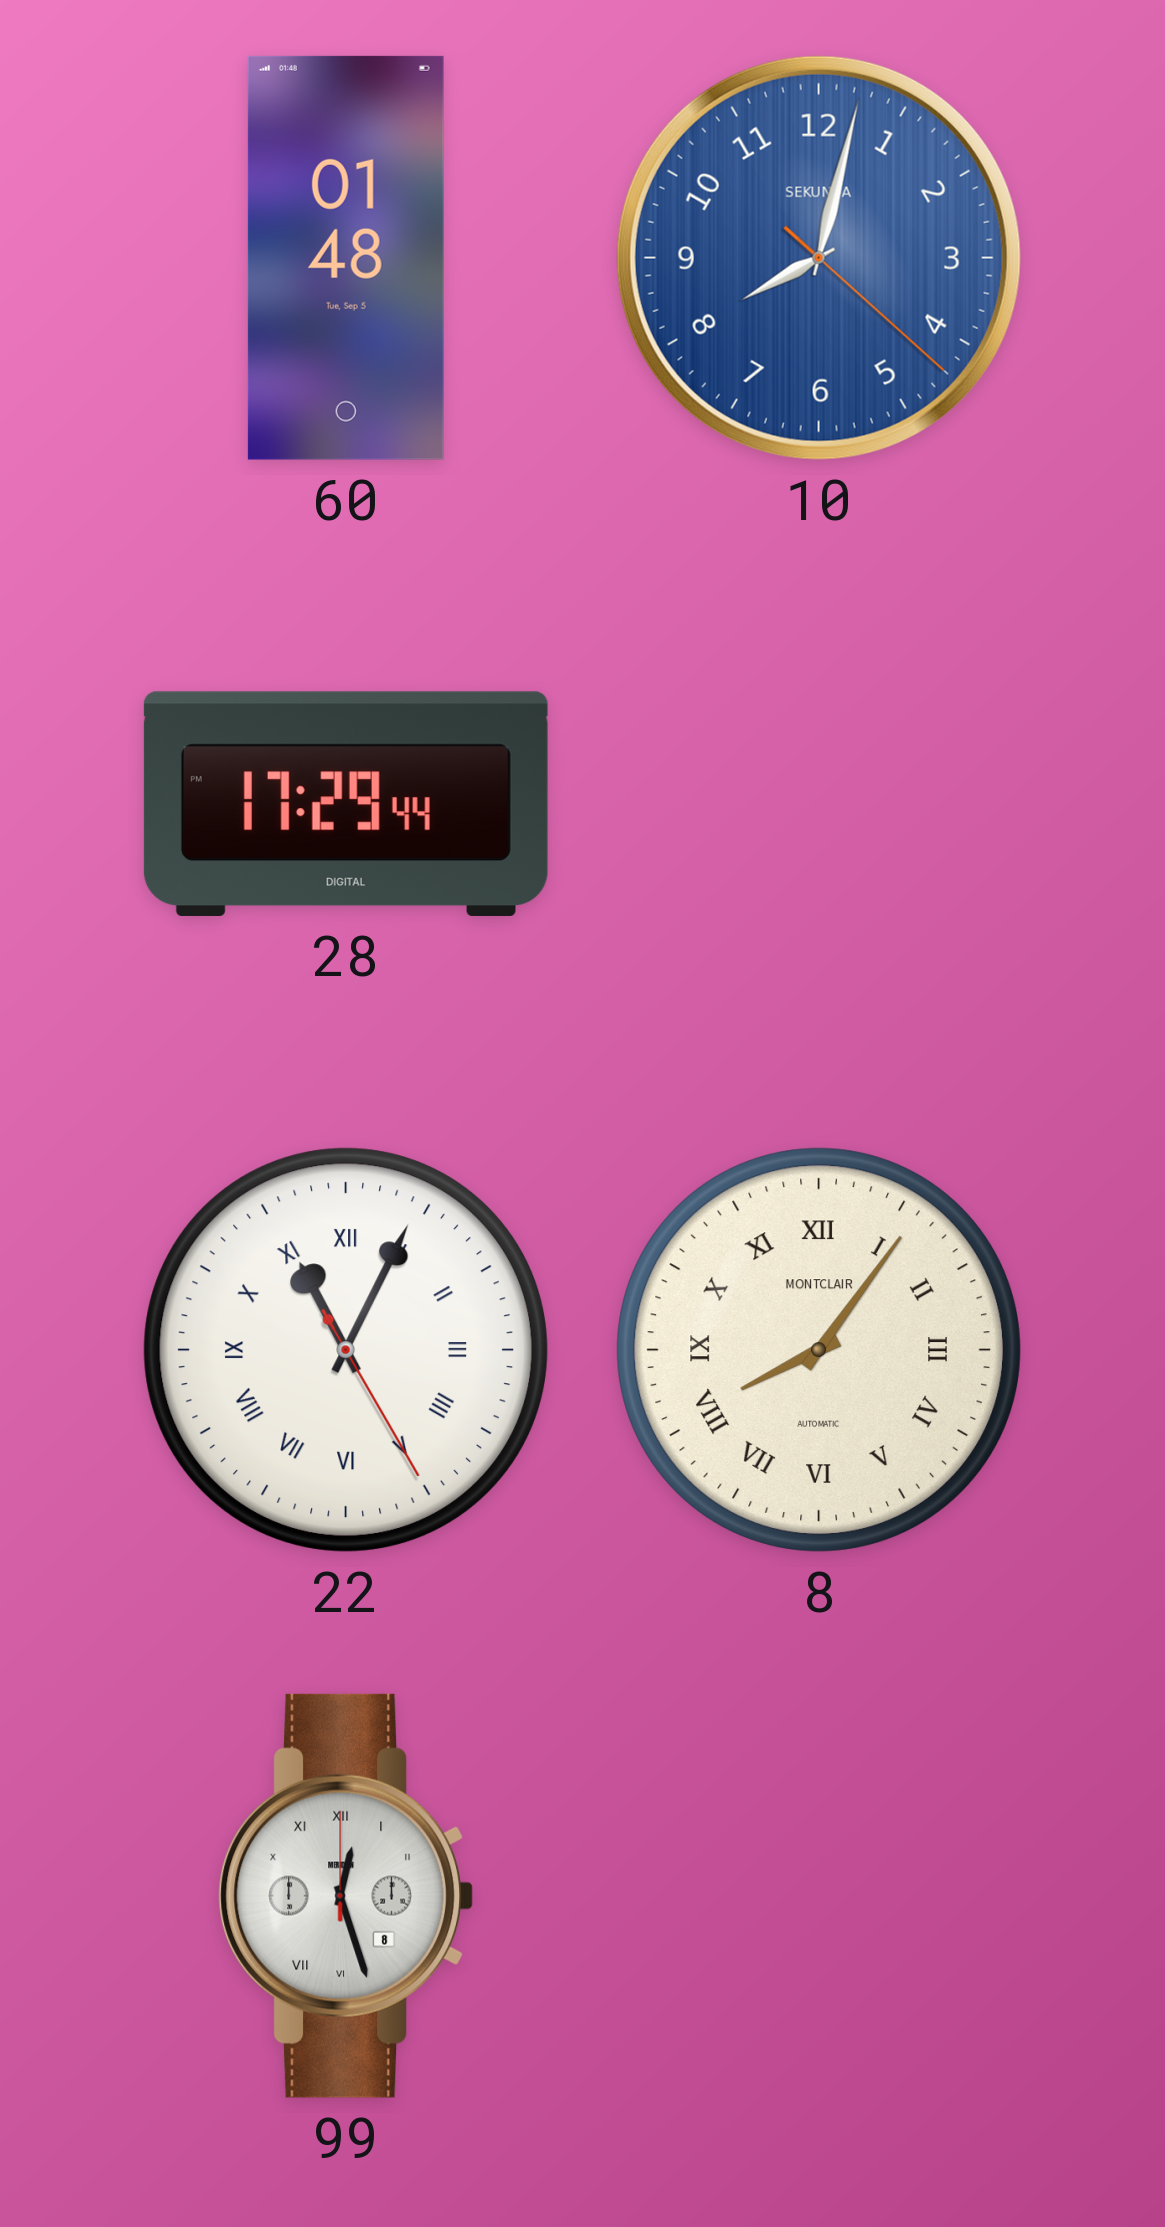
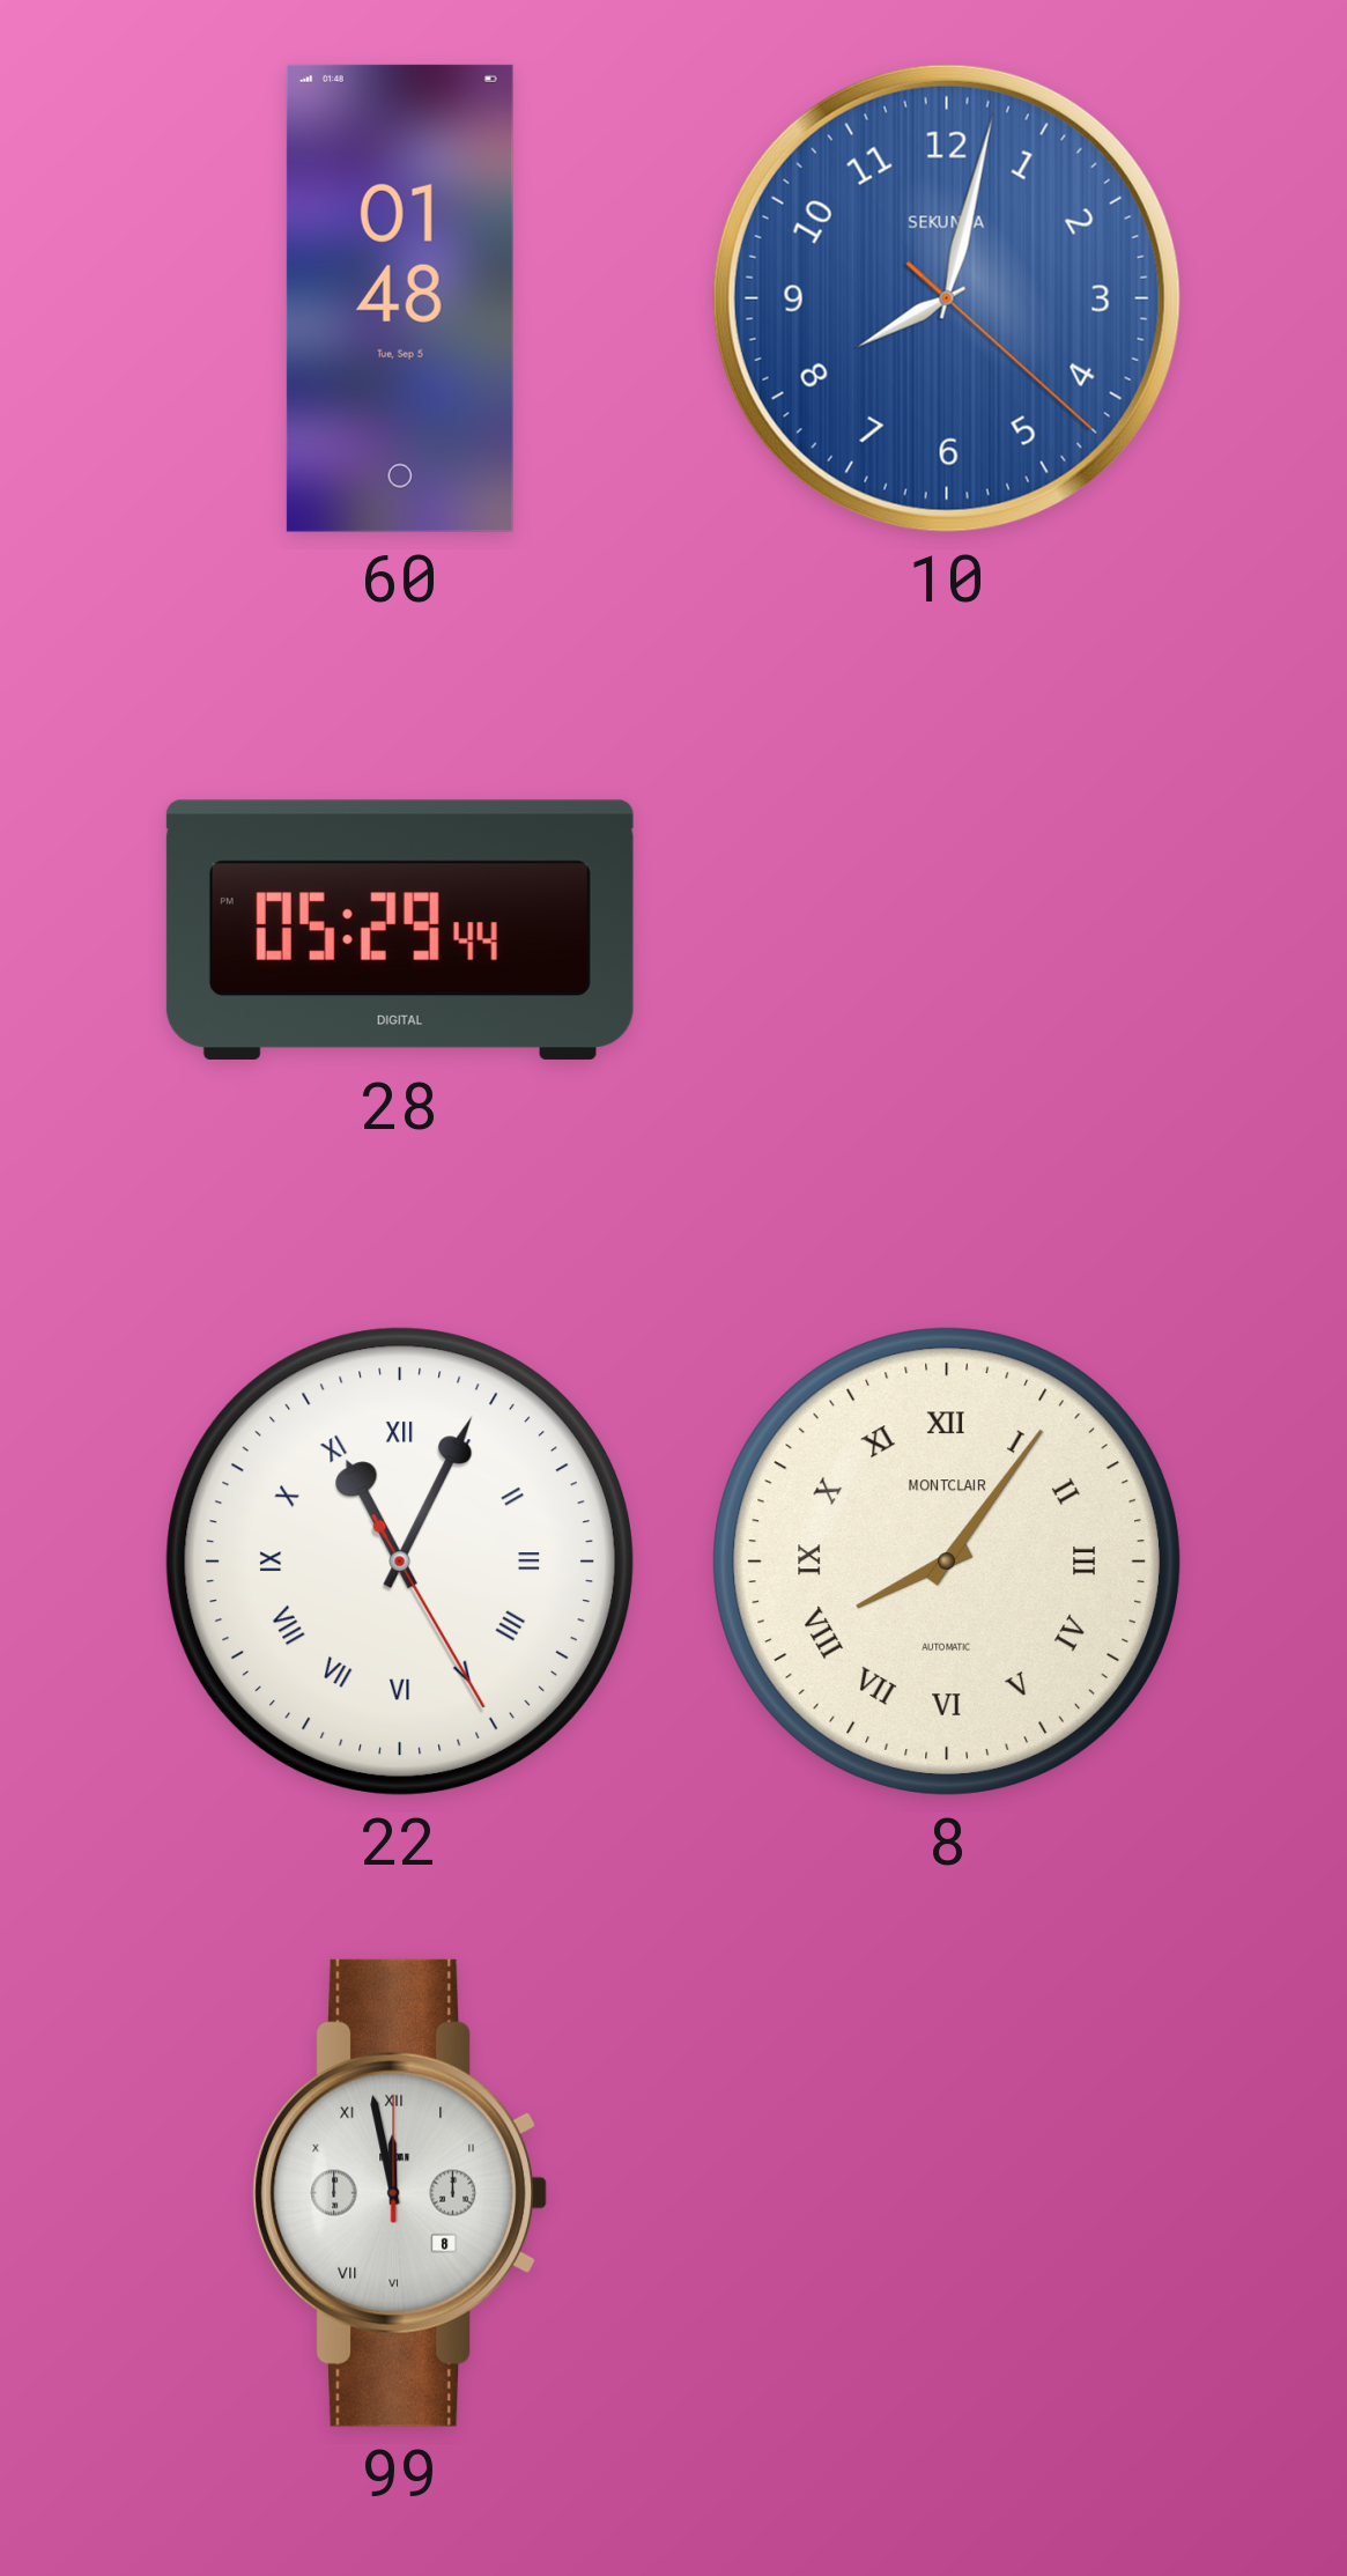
28: 17:29 -> 05:29 (400, 930)
99: 12:27 -> 11:58 (400, 2193)
